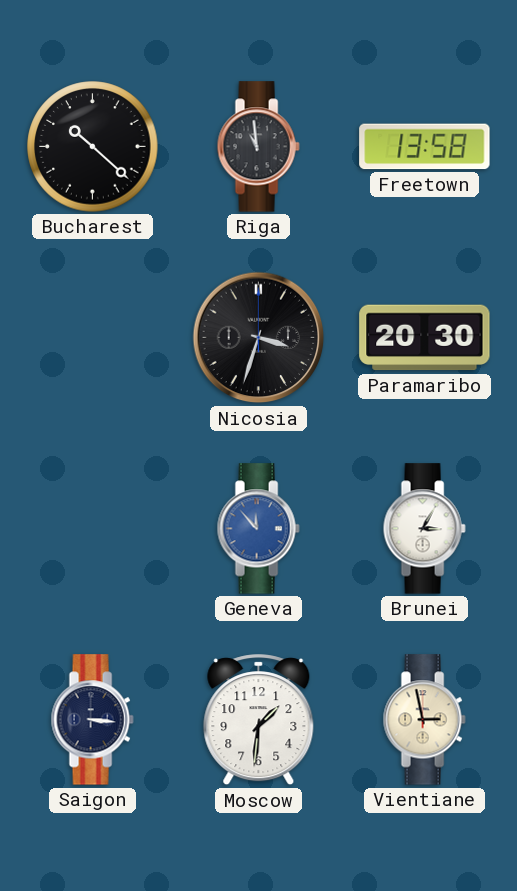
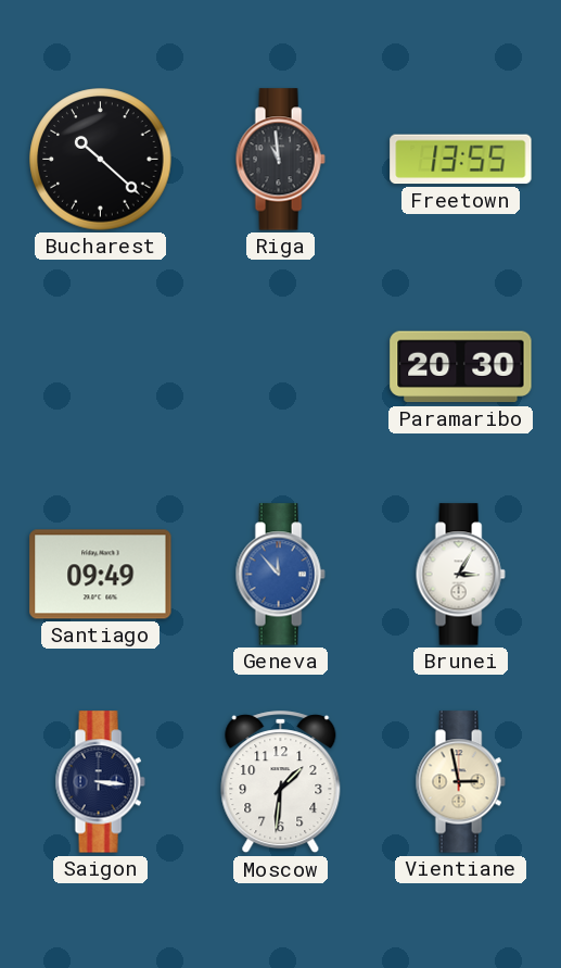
Freetown: 13:58 -> 13:55 (461, 160)
Nicosia: 3:33 -> none (259, 338)
Santiago: none -> 09:49 (101, 575)
